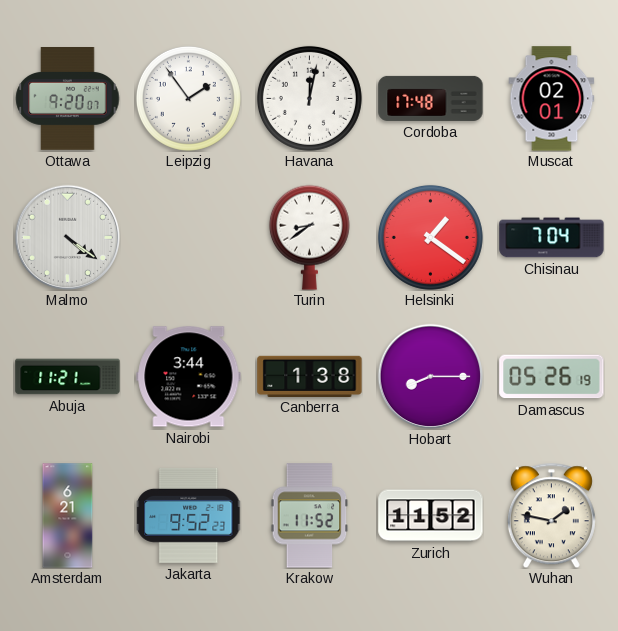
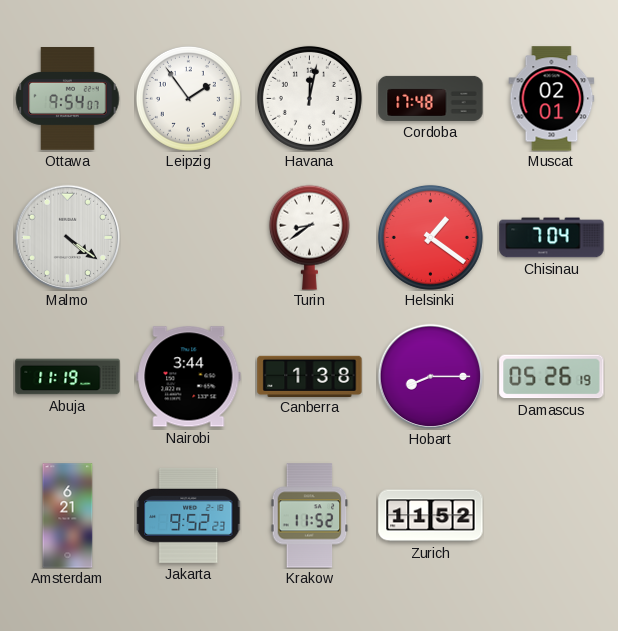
Ottawa: 9:20 -> 9:54 (68, 99)
Abuja: 11:21 -> 11:19 (68, 377)
Wuhan: 1:47 -> none (551, 515)
